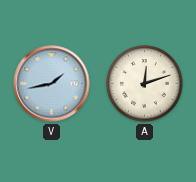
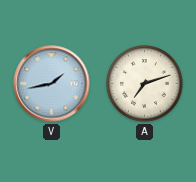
A: 12:12 -> 7:12 (145, 84)
